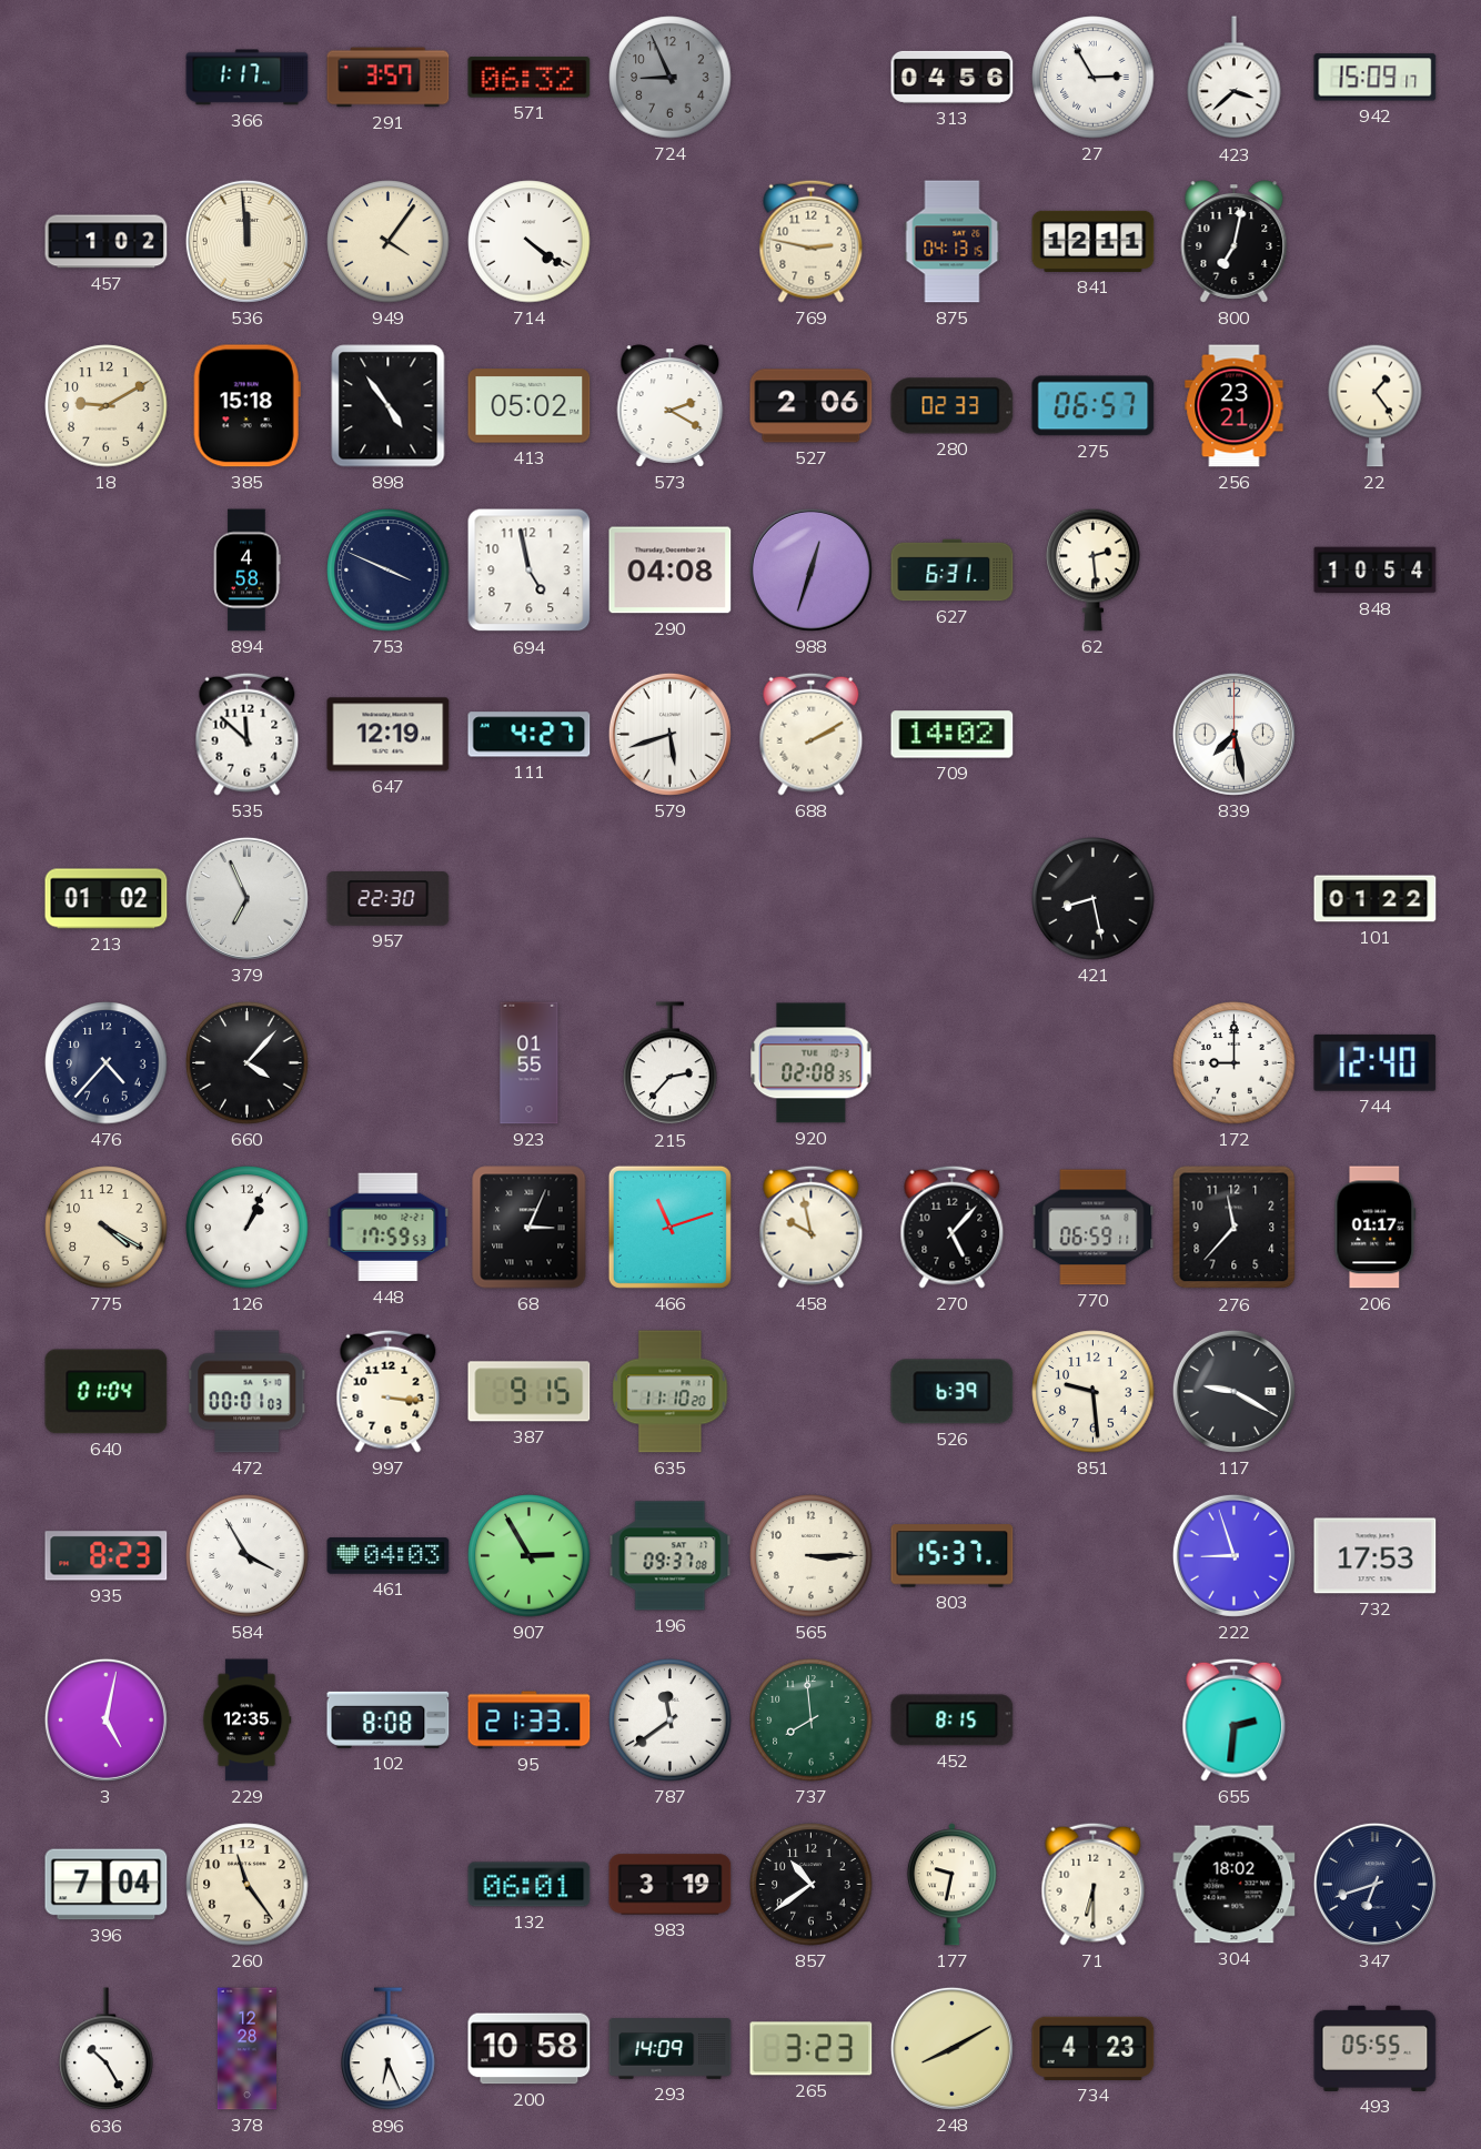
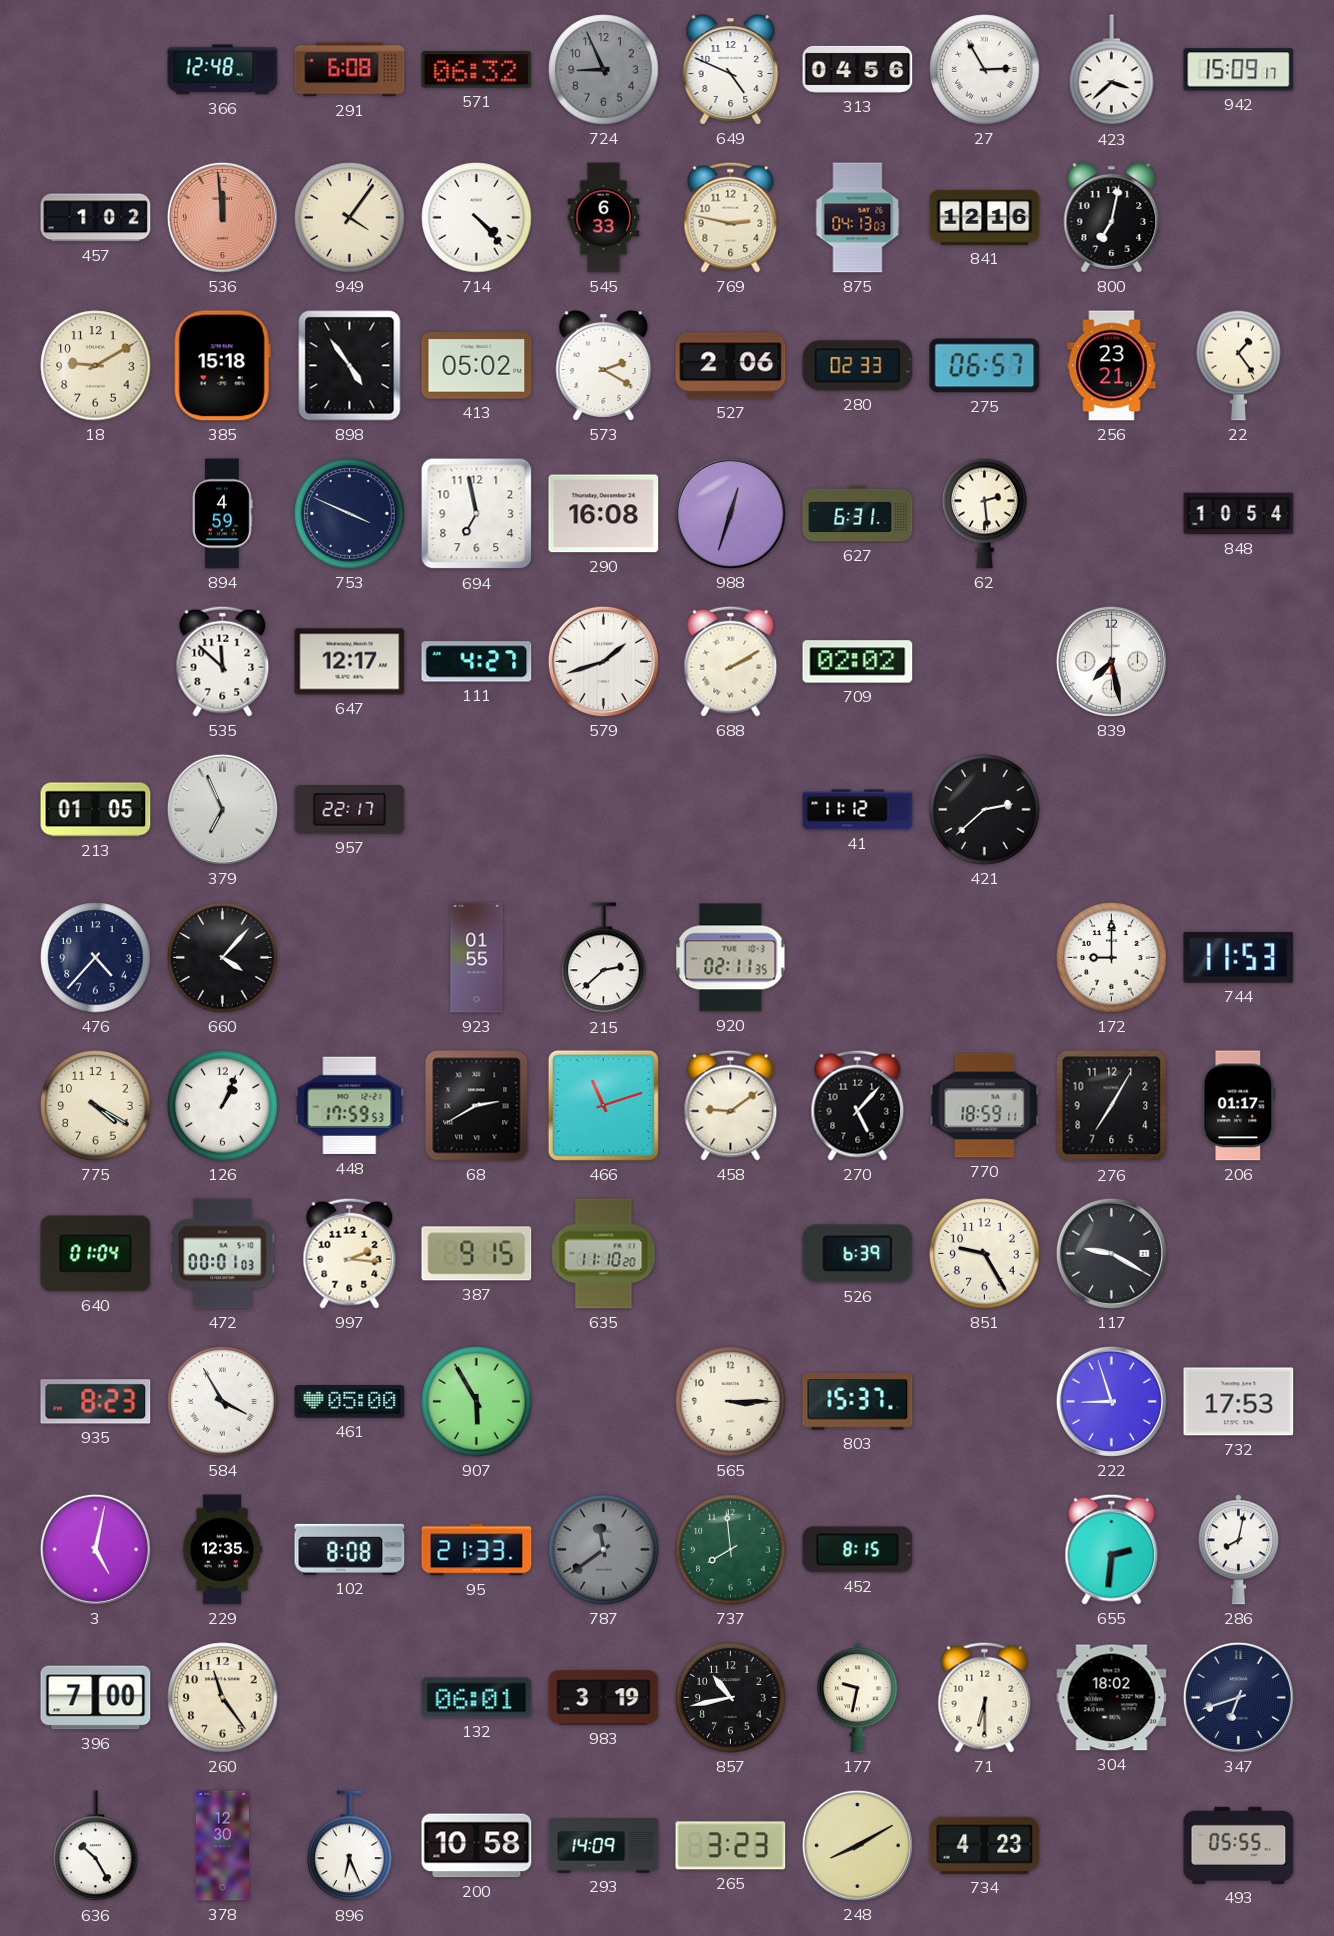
366: 1:17 -> 12:48 (223, 70)
291: 3:57 -> 6:08 (350, 70)
649: none -> 4:49 (731, 70)
536 dial: cream -> salmon (222, 217)
714: 4:21 -> 4:23 (477, 218)
545: none -> 6:33 (604, 218)
875: 04:13:15 -> 04:13:03 (858, 218)
841: 12:11 -> 12:16 (985, 217)
894: 4:58 -> 4:59 (223, 514)
694: 4:58 -> 6:58 (477, 514)
290: 04:08 -> 16:08 (604, 514)
647: 12:19 -> 12:17 (350, 662)
579: 5:42 -> 1:42 (603, 661)
709: 14:02 -> 02:02 (858, 662)
213: 01:02 -> 01:05 (96, 810)
957: 22:30 -> 22:17 (350, 810)
41: none -> 11:12 (858, 810)
421: 8:28 -> 2:38 (985, 810)
101: 01:22 -> none (1376, 899)
215: 2:37 -> 2:38 (604, 958)
920: 02:08 -> 02:11 (731, 958)
744: 12:40 -> 11:53 (1239, 957)
68: 3:04 -> 2:40 (477, 1106)
458: 9:58 -> 9:09 (731, 1105)
770: 06:59 -> 18:59 (985, 1106)
276: 11:37 -> 7:05 (1112, 1106)
997: 3:16 -> 2:16 (350, 1253)
851: 9:29 -> 9:25 (985, 1254)
461: 04:03 -> 05:00 (350, 1402)
907: 2:55 -> 5:55 (477, 1402)
196: 09:37 -> none (671, 1556)
787 dial: white -> grey (604, 1550)
286: none -> 8:02 (1238, 1550)
396: 7:04 -> 7:00 (96, 1698)
857: 10:39 -> 10:43 (731, 1698)
378: 12:28 -> 12:30 (222, 1846)
